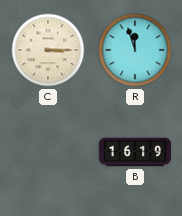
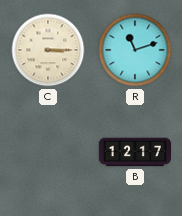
R: 11:57 -> 11:12 (135, 50)
B: 16:19 -> 12:17 (134, 152)
